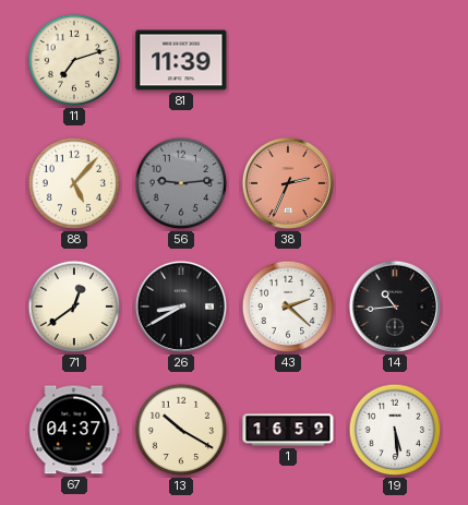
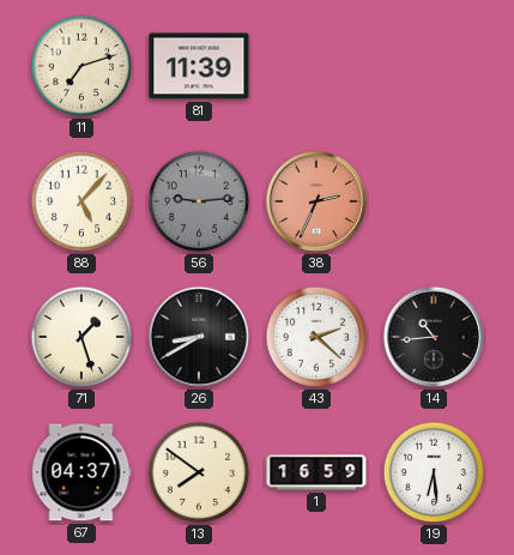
71: 12:39 -> 1:27 (81, 337)
13: 10:20 -> 7:51 (199, 472)
19: 5:29 -> 6:29 (434, 472)
